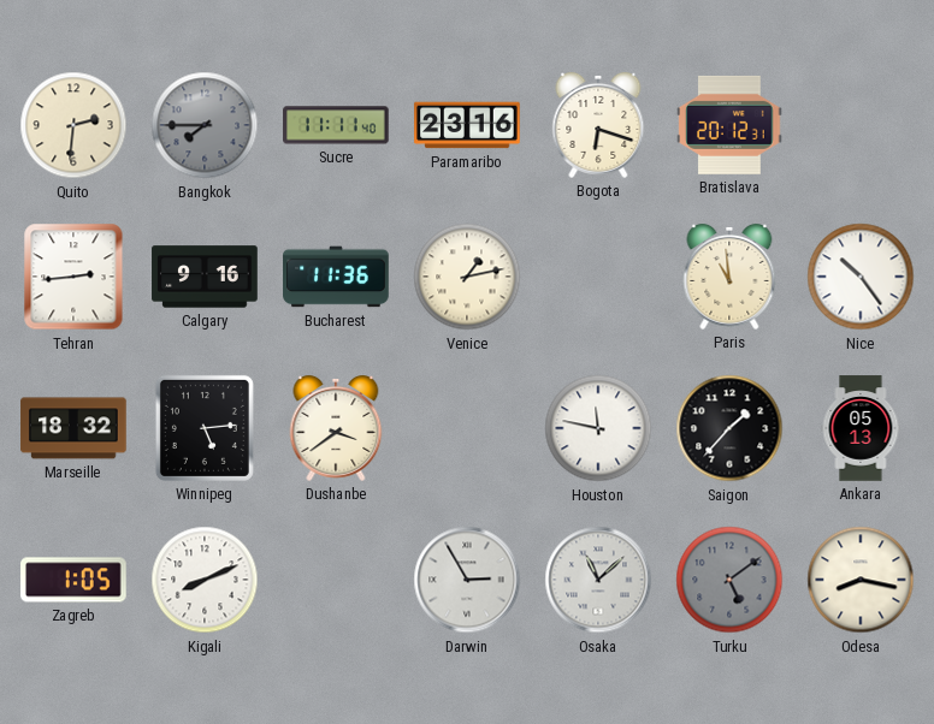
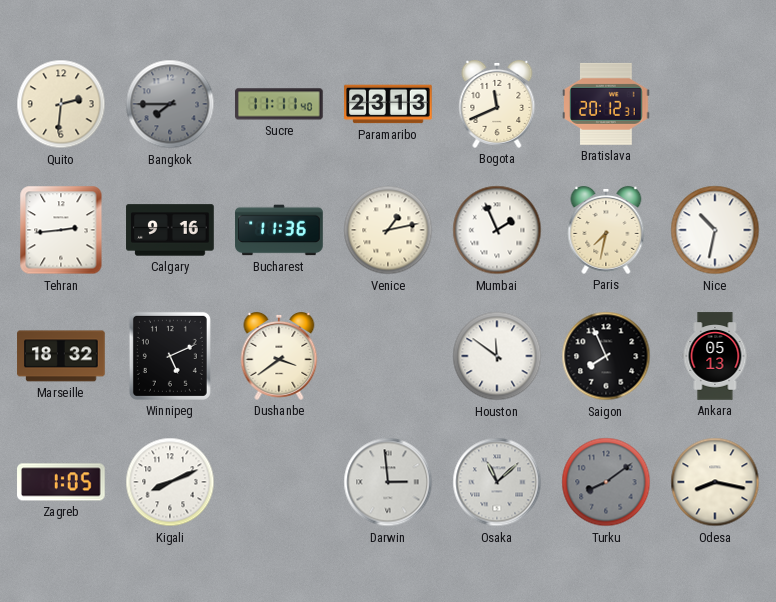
Paramaribo: 23:16 -> 23:13 (388, 104)
Bogota: 6:18 -> 11:41 (497, 104)
Mumbai: none -> 1:56 (497, 230)
Paris: 10:59 -> 7:32 (606, 230)
Nice: 10:24 -> 10:32 (715, 230)
Winnipeg: 5:14 -> 5:11 (170, 356)
Houston: 11:47 -> 11:51 (497, 356)
Saigon: 1:37 -> 7:56 (606, 356)
Darwin: 2:55 -> 2:59 (388, 482)
Turku: 5:09 -> 8:09 (606, 482)
